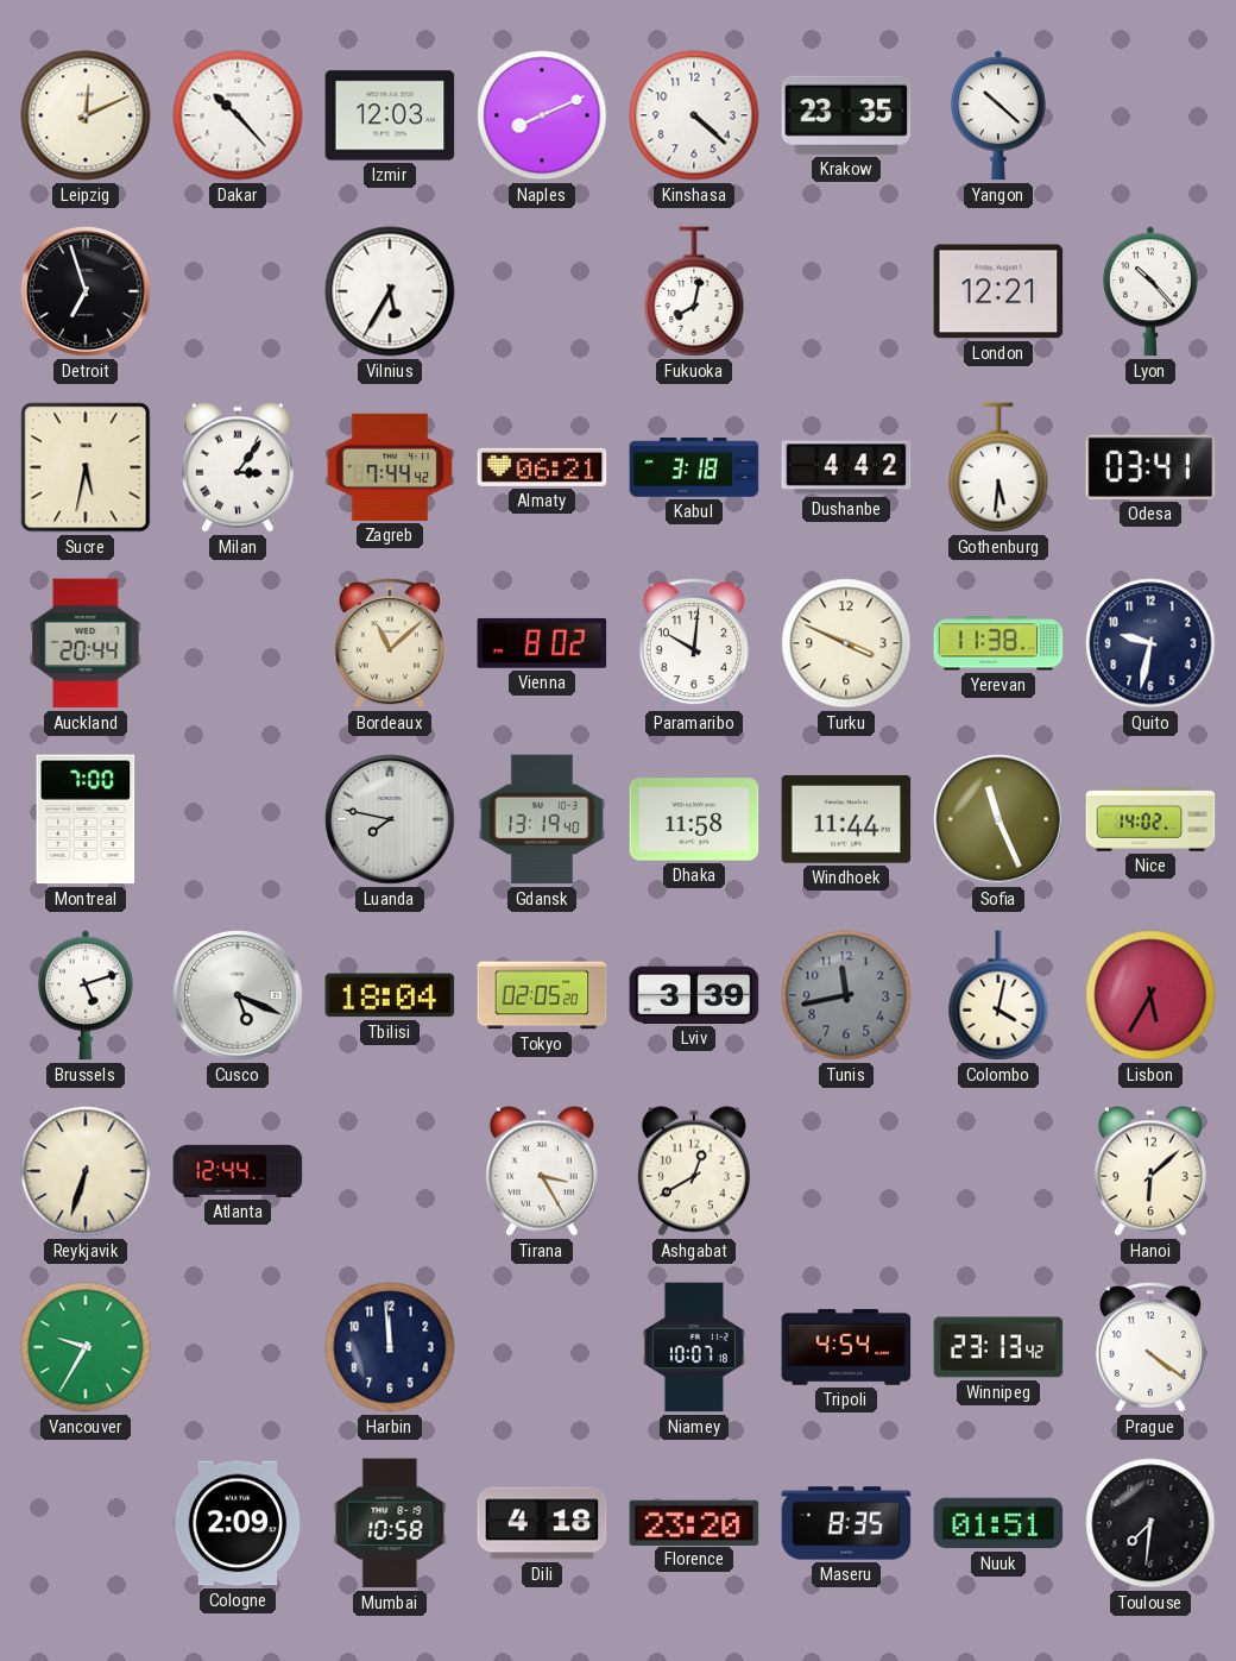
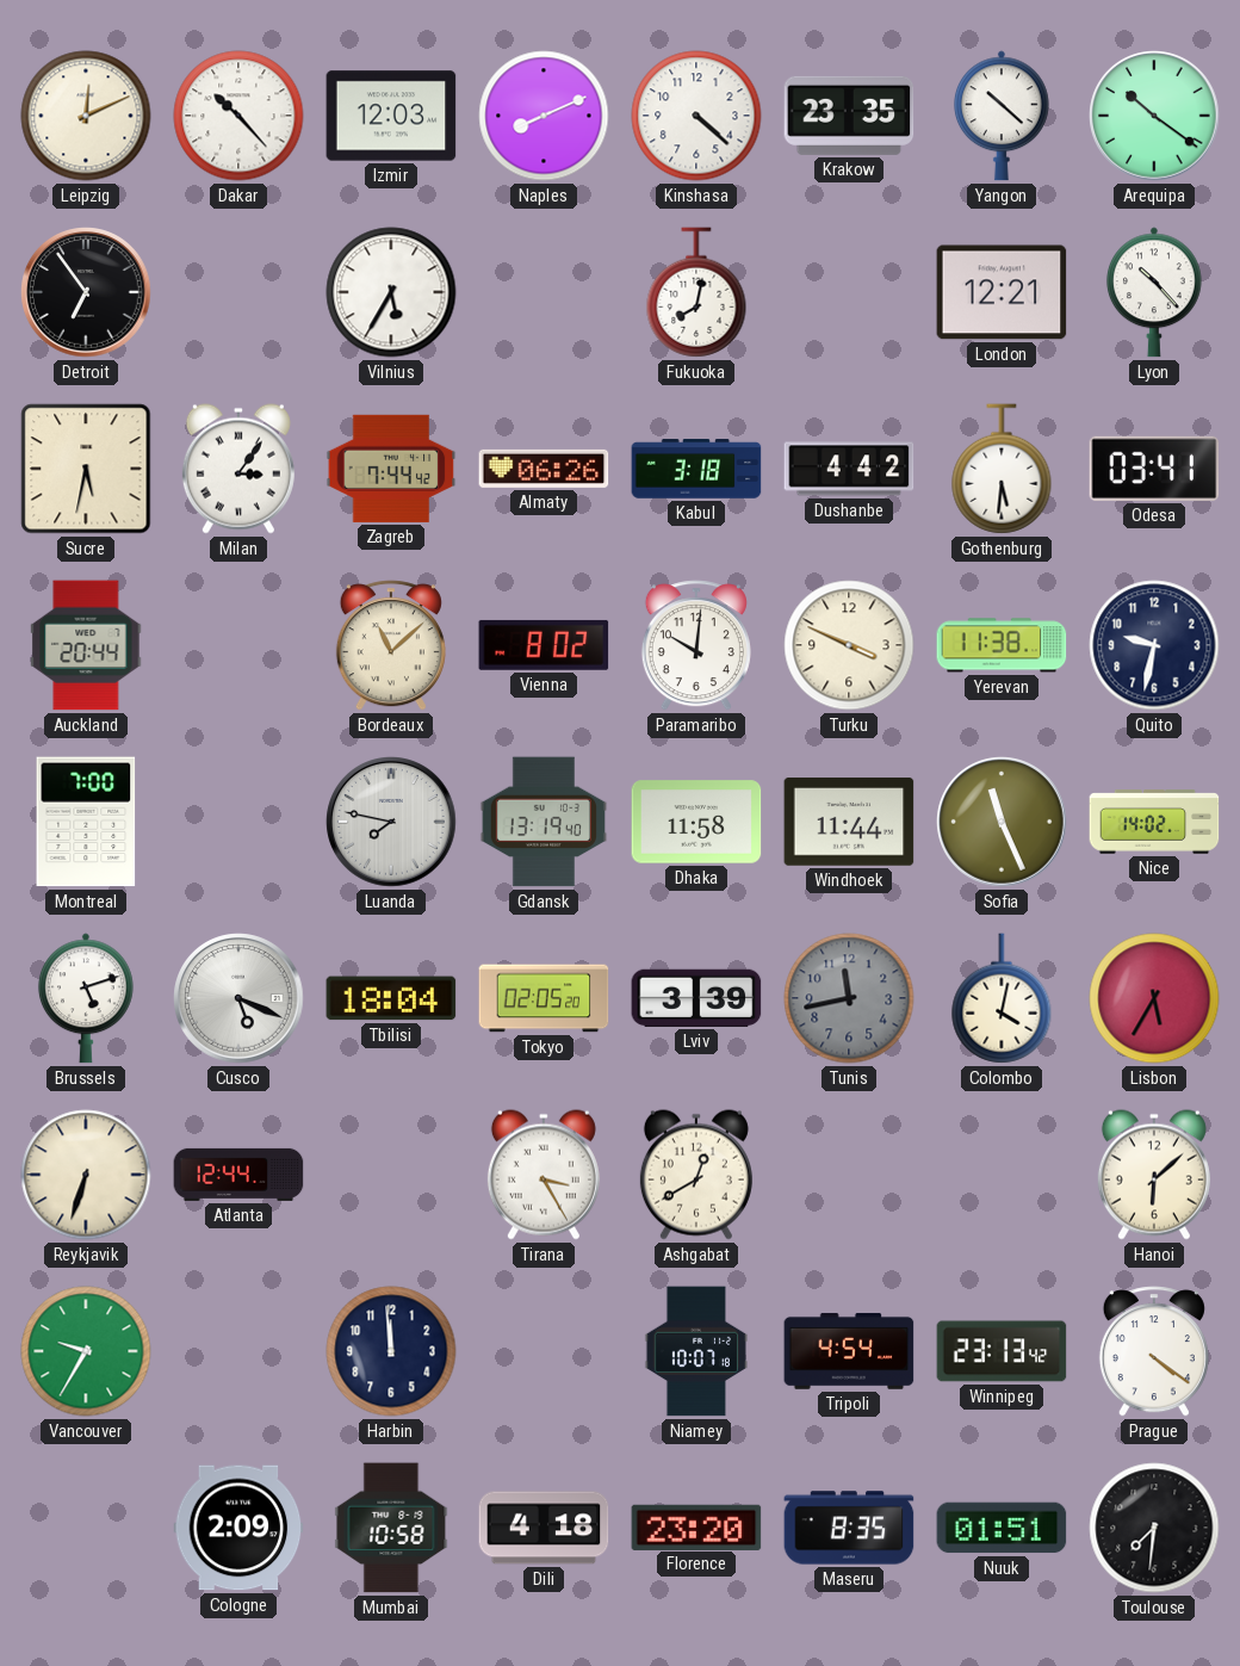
Arequipa: none -> 10:21 (1154, 116)
Detroit: 6:57 -> 6:54 (86, 292)
Almaty: 06:21 -> 06:26 (544, 469)
